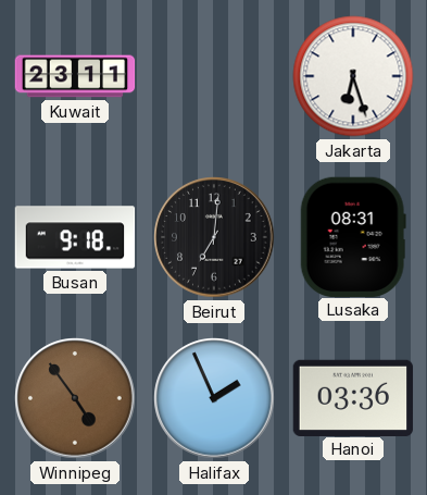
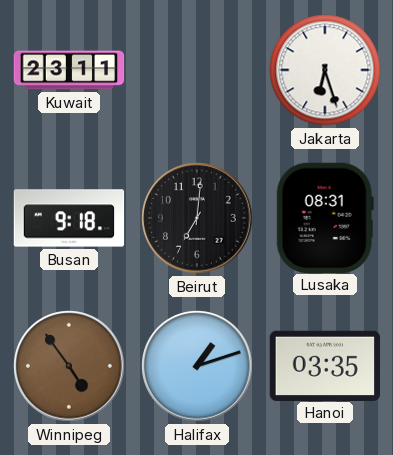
Halifax: 1:56 -> 1:12 (197, 366)
Hanoi: 03:36 -> 03:35 (325, 365)
